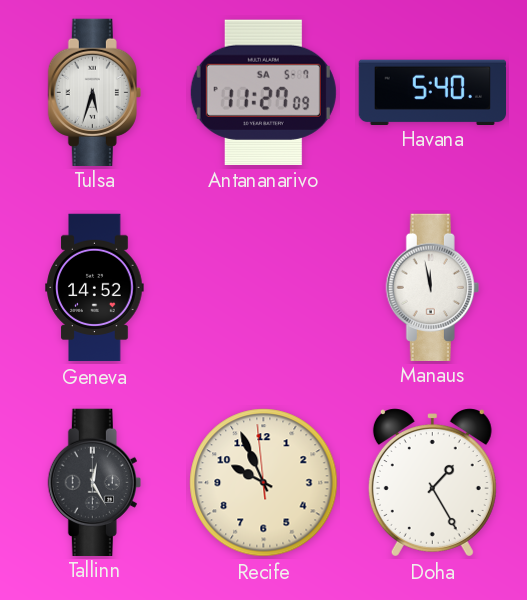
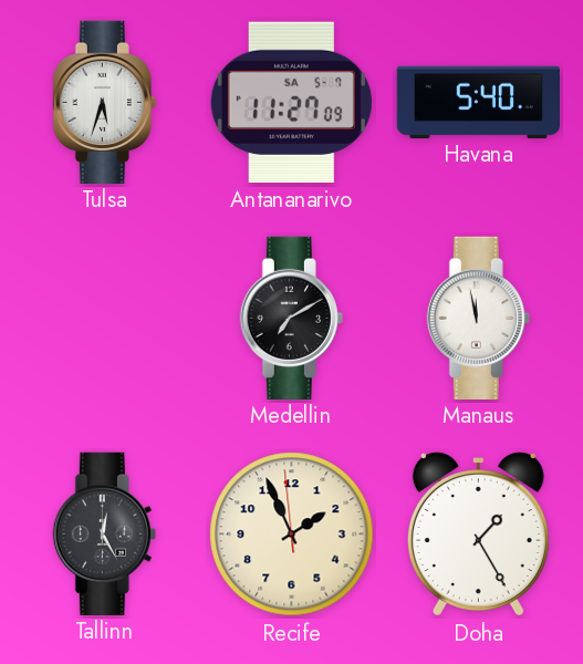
Geneva: 14:52 -> none (95, 288)
Medellin: none -> 7:10 (291, 318)
Recife: 9:55 -> 1:55 (292, 535)
